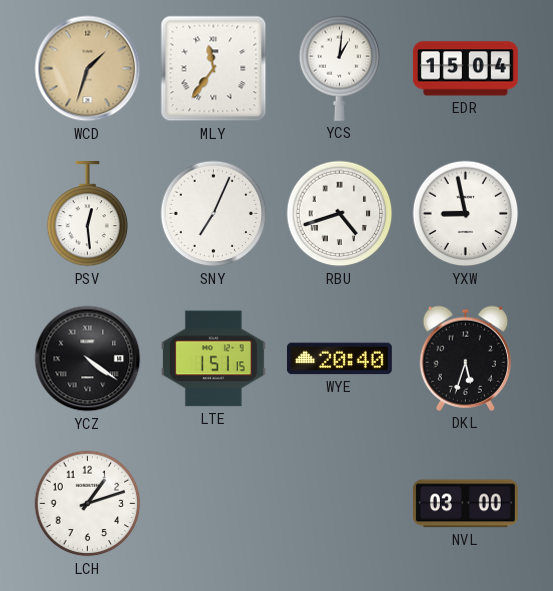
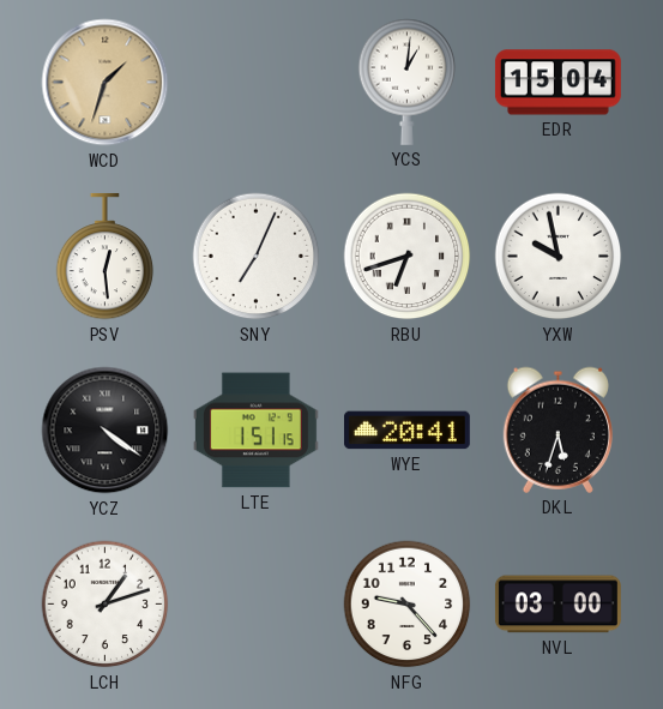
MLY: 11:36 -> none (214, 69)
RBU: 4:42 -> 6:42 (408, 257)
YXW: 8:58 -> 9:58 (559, 257)
WYE: 20:40 -> 20:41 (406, 431)
NFG: none -> 9:23 (408, 605)
